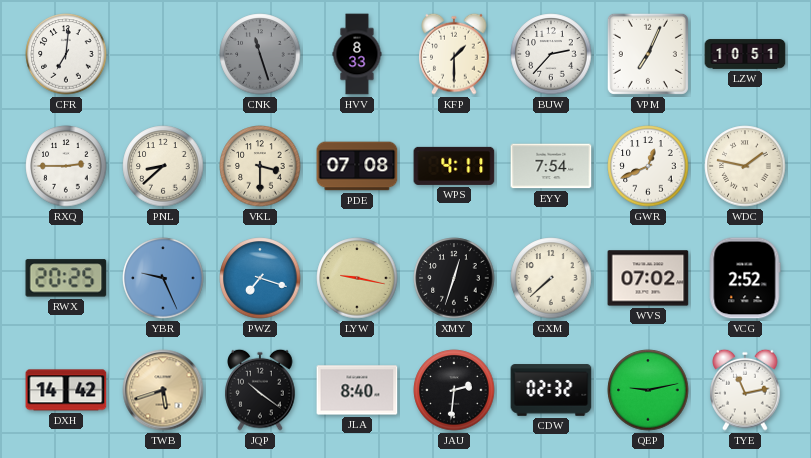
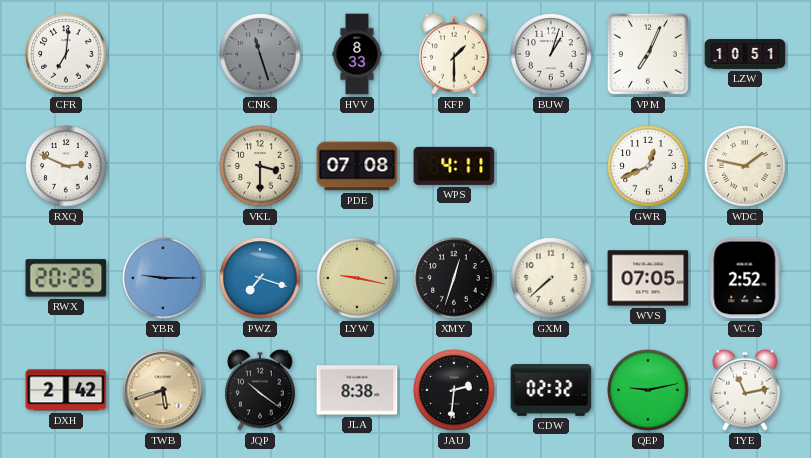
BUW: 2:37 -> 1:03 (551, 54)
RXQ: 2:45 -> 2:49 (66, 166)
PNL: 8:38 -> none (163, 166)
EYY: 7:54 -> none (551, 166)
YBR: 9:26 -> 9:15 (163, 278)
WVS: 07:02 -> 07:05 (648, 278)
DXH: 14:42 -> 2:42 (66, 390)
JLA: 8:40 -> 8:38 (357, 390)
